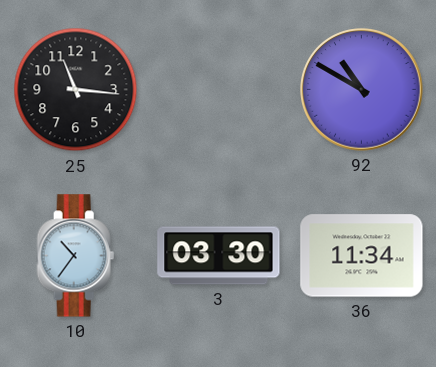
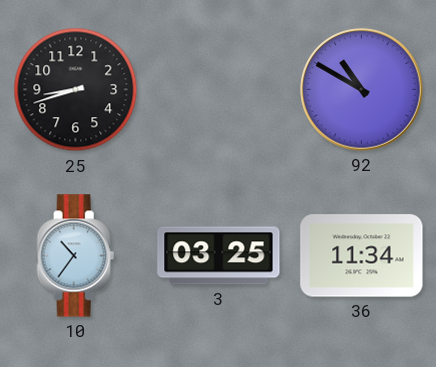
25: 11:16 -> 8:42 (76, 90)
3: 03:30 -> 03:25 (219, 256)
